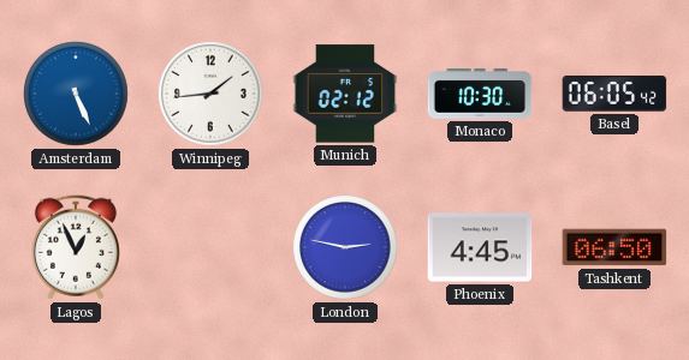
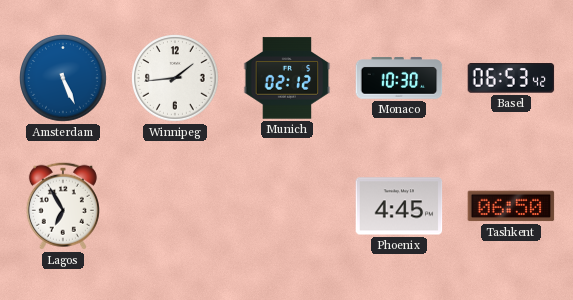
Basel: 06:05 -> 06:53 (511, 78)
Lagos: 12:56 -> 6:55 (63, 206)
London: 2:47 -> none (345, 247)
